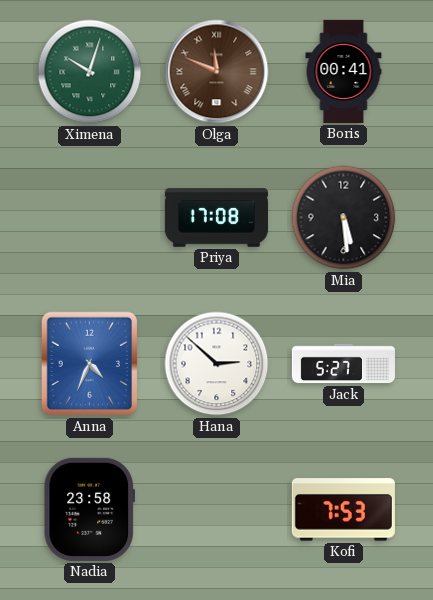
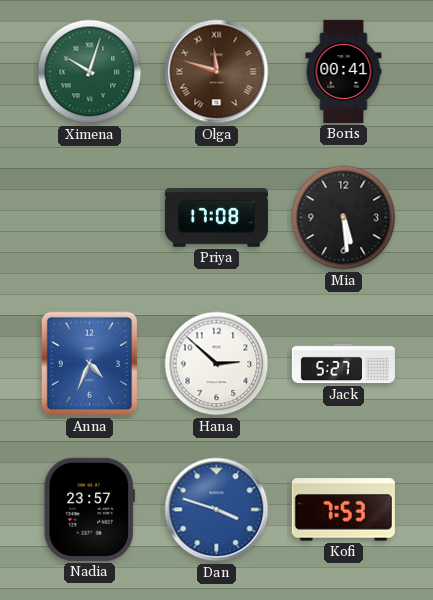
Olga: 11:49 -> 11:48 (217, 72)
Nadia: 23:58 -> 23:57 (89, 509)
Dan: none -> 3:48 (217, 510)
